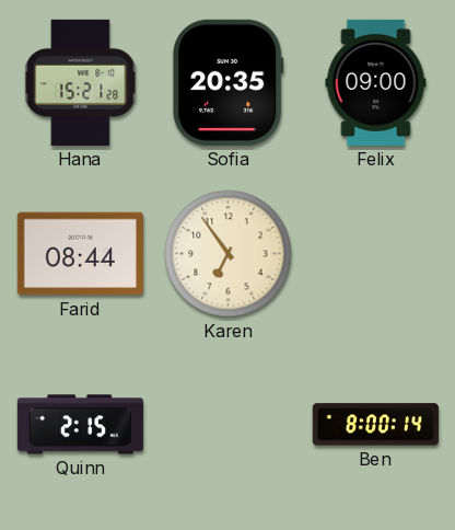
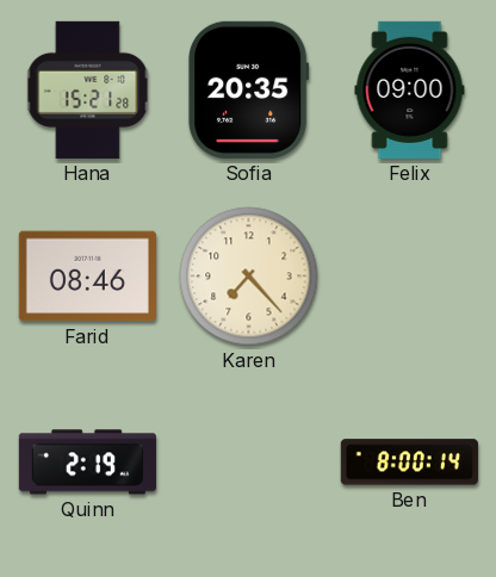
Farid: 08:44 -> 08:46 (87, 277)
Karen: 6:54 -> 7:23 (249, 277)
Quinn: 2:15 -> 2:19 (87, 463)
